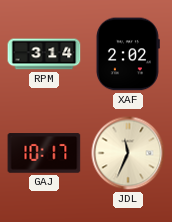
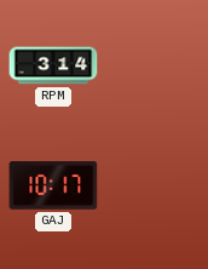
XAF: 2:02 -> none (127, 54)
JDL: 11:34 -> none (128, 153)
